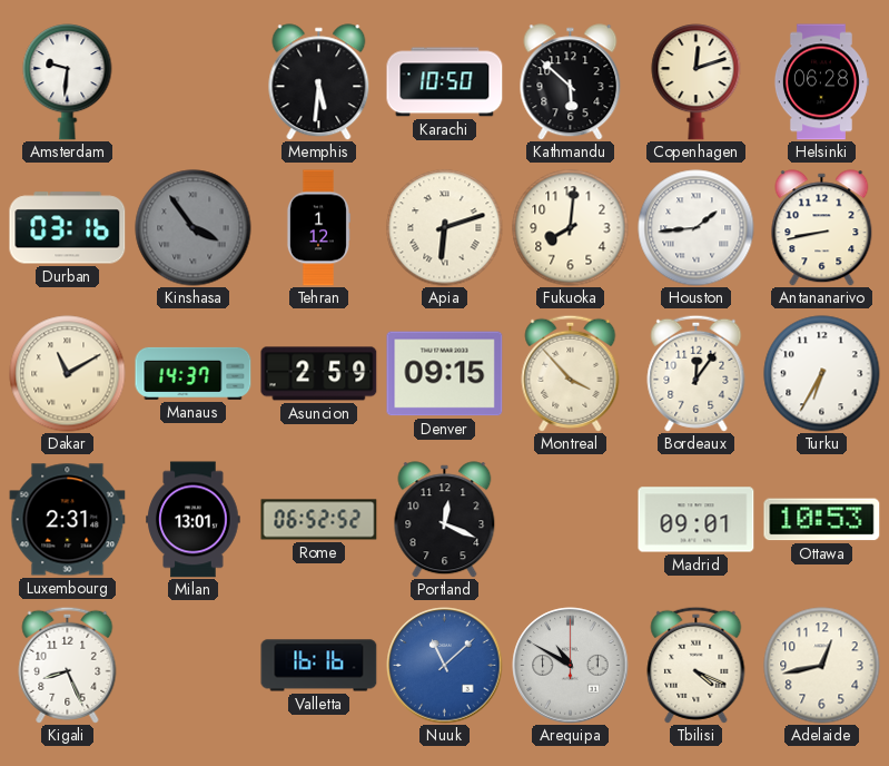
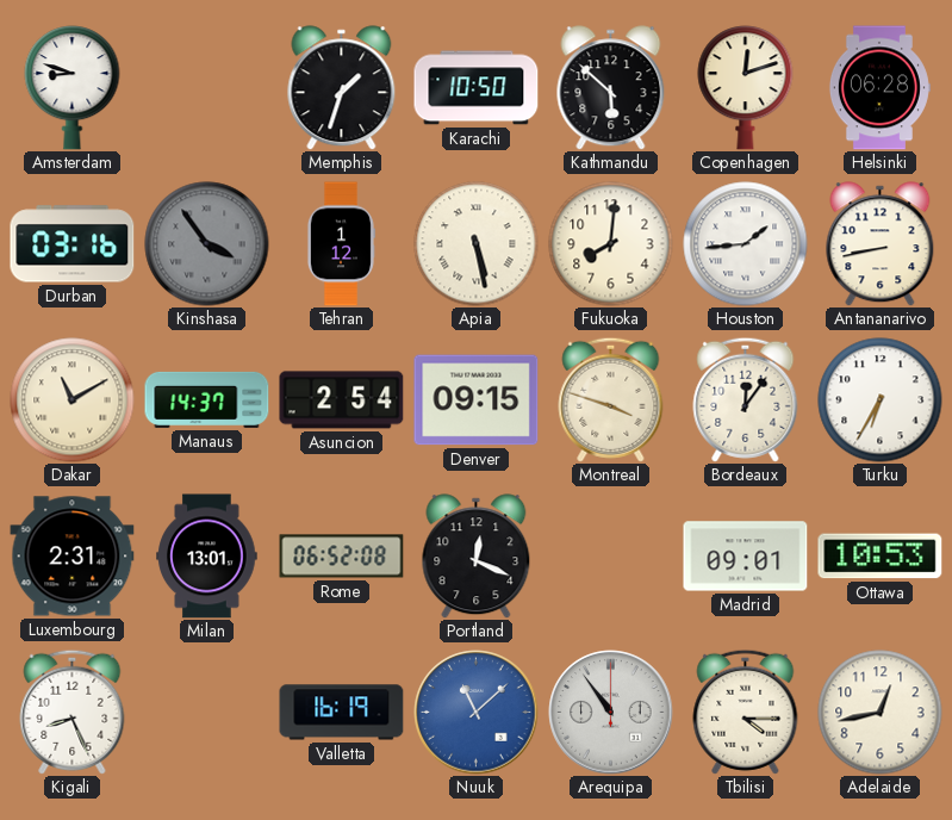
Amsterdam: 9:31 -> 8:48 (73, 88)
Memphis: 5:31 -> 1:33 (342, 88)
Apia: 6:12 -> 5:28 (477, 244)
Asuncion: 2:59 -> 2:54 (342, 400)
Montreal: 3:53 -> 3:48 (611, 399)
Rome: 06:52:52 -> 06:52:08 (342, 557)
Valletta: 16:16 -> 16:19 (342, 713)
Arequipa: 10:50 -> 10:54 (611, 713)
Tbilisi: 4:19 -> 4:15 (746, 712)
